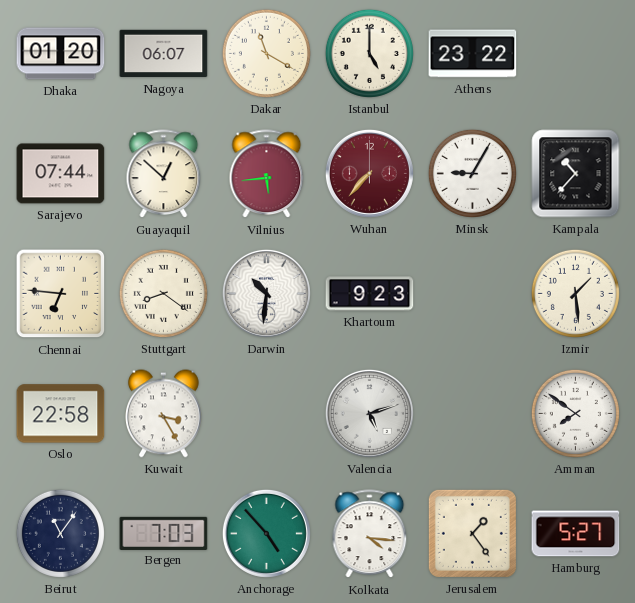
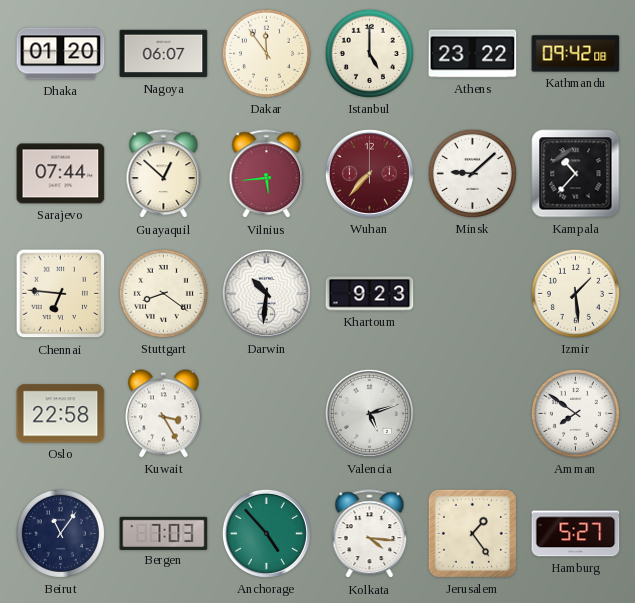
Dakar: 11:20 -> 11:54 (266, 53)
Kathmandu: none -> 09:42 (576, 54)
Minsk: 9:05 -> 9:08 (472, 173)
